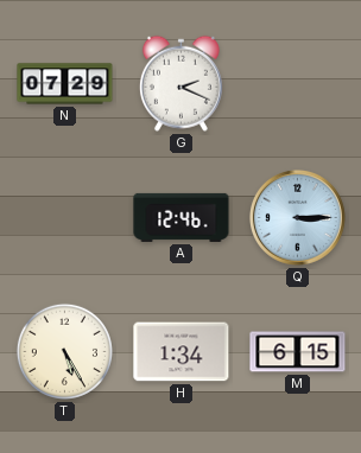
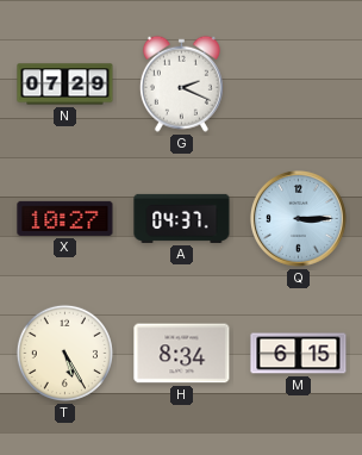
X: none -> 10:27 (65, 218)
A: 12:46 -> 04:37 (182, 218)
H: 1:34 -> 8:34 (182, 354)
